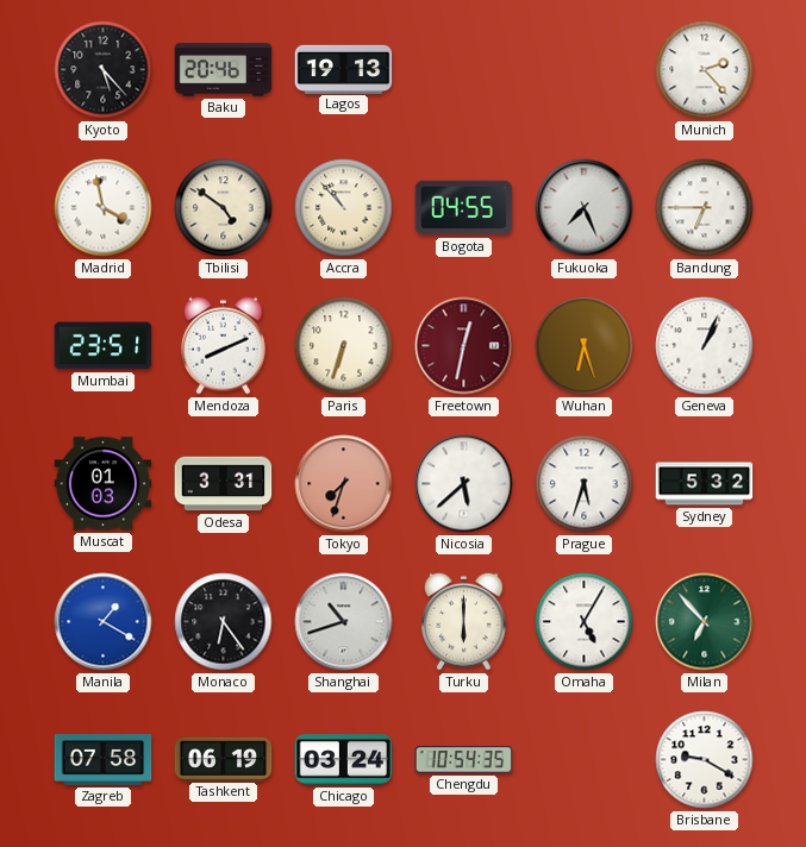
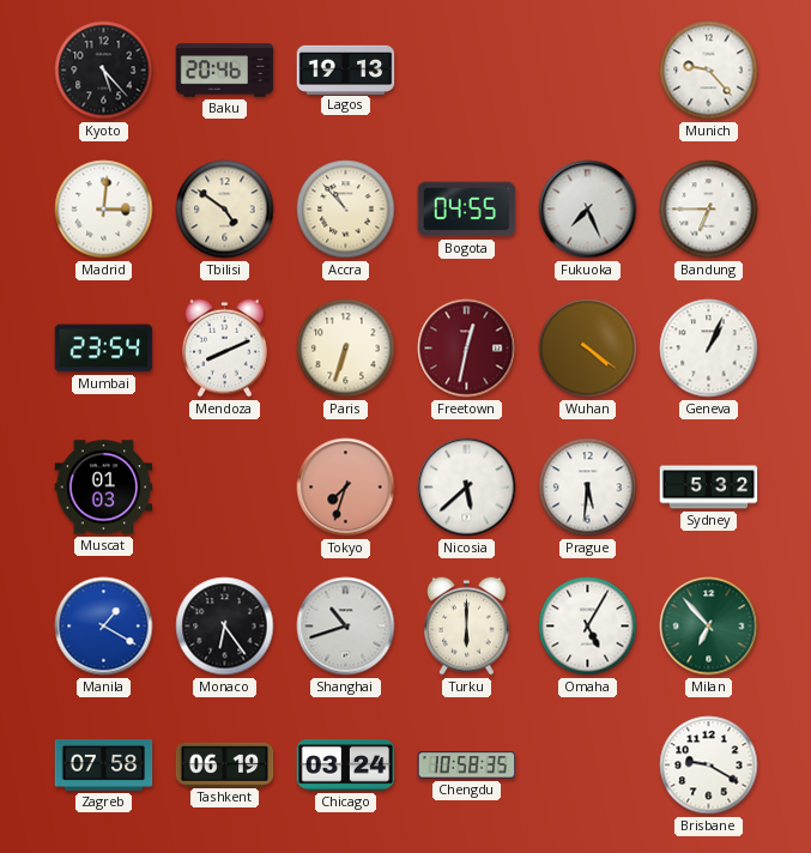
Munich: 2:23 -> 9:23 (709, 71)
Madrid: 3:58 -> 3:01 (104, 210)
Mumbai: 23:51 -> 23:54 (104, 349)
Wuhan: 6:27 -> 4:21 (588, 349)
Odesa: 3:31 -> none (224, 484)
Prague: 5:33 -> 5:31 (588, 488)
Chengdu: 10:54 -> 10:58 (467, 766)
